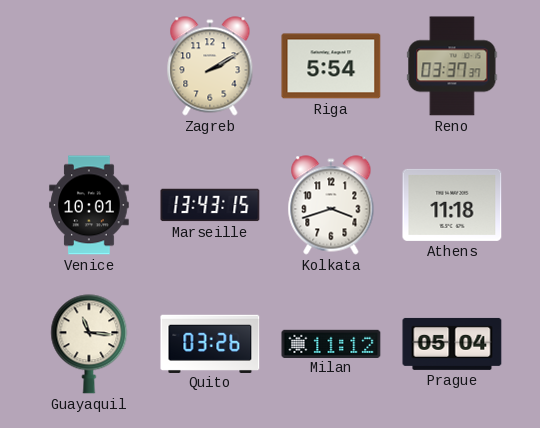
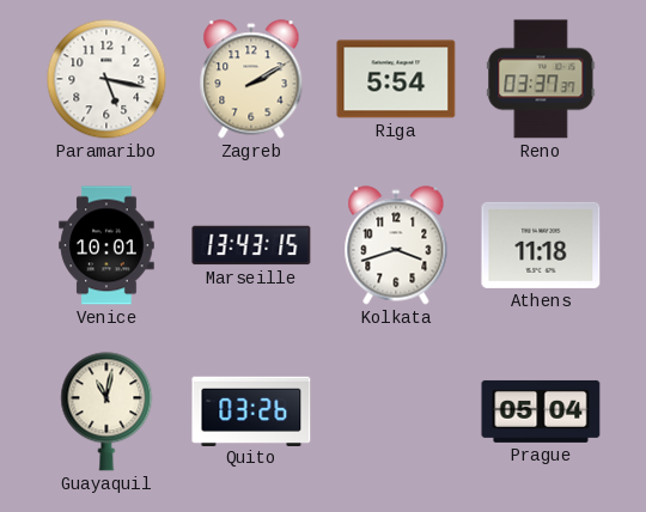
Paramaribo: none -> 5:17 (106, 79)
Guayaquil: 11:16 -> 11:02 (106, 412)
Milan: 11:12 -> none (331, 343)
